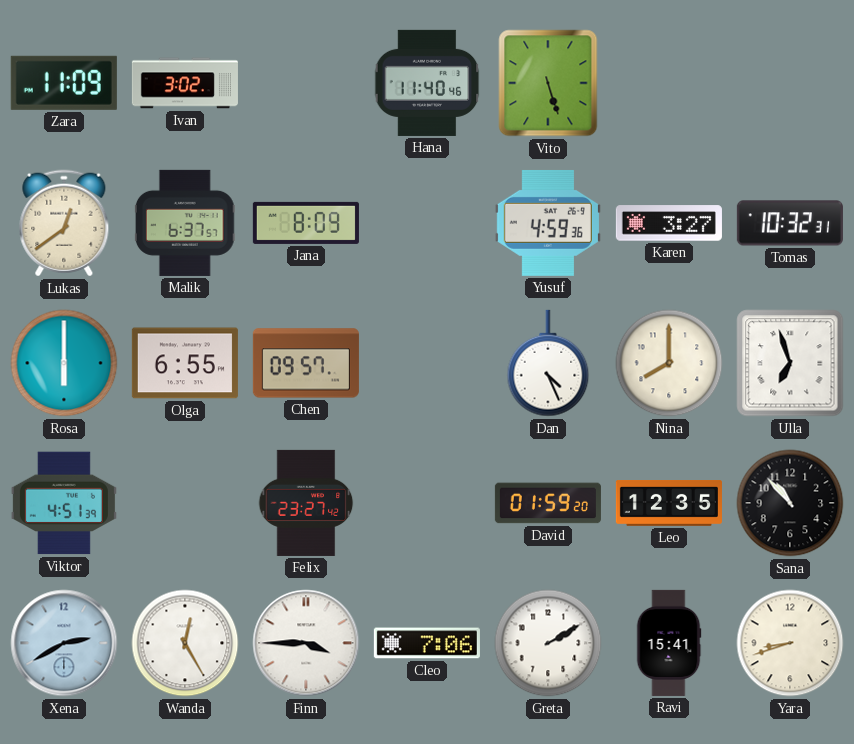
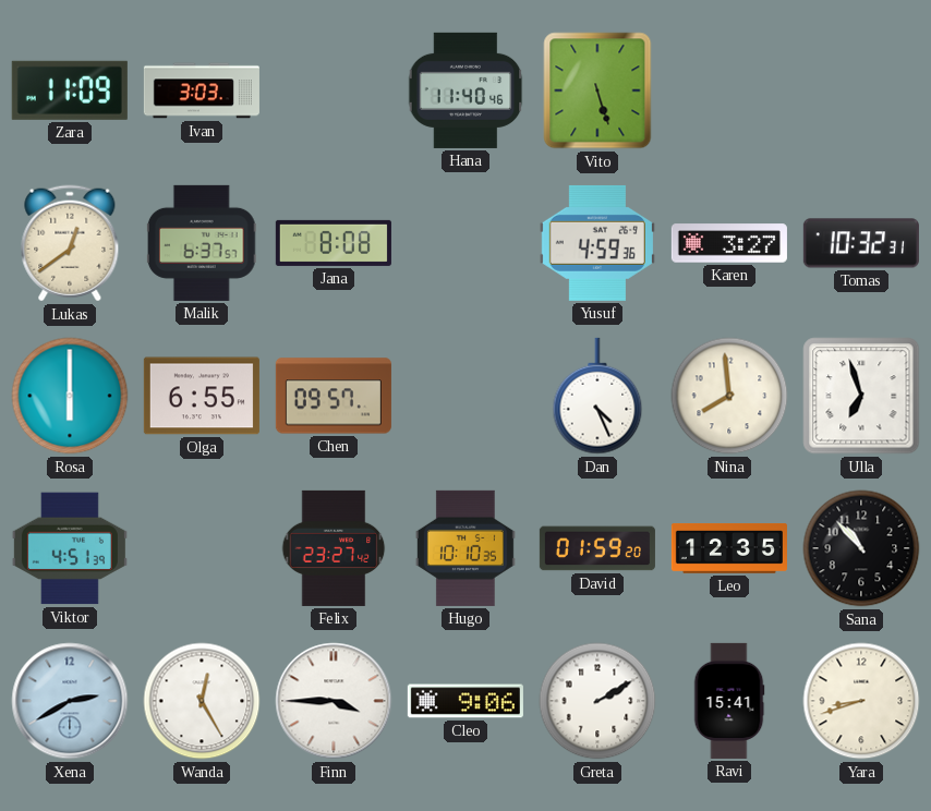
Ivan: 3:02 -> 3:03 (202, 90)
Jana: 8:09 -> 8:08 (334, 243)
Nina: 8:00 -> 7:59 (729, 396)
Hugo: none -> 10:10 (465, 548)
Cleo: 7:06 -> 9:06 (465, 701)
